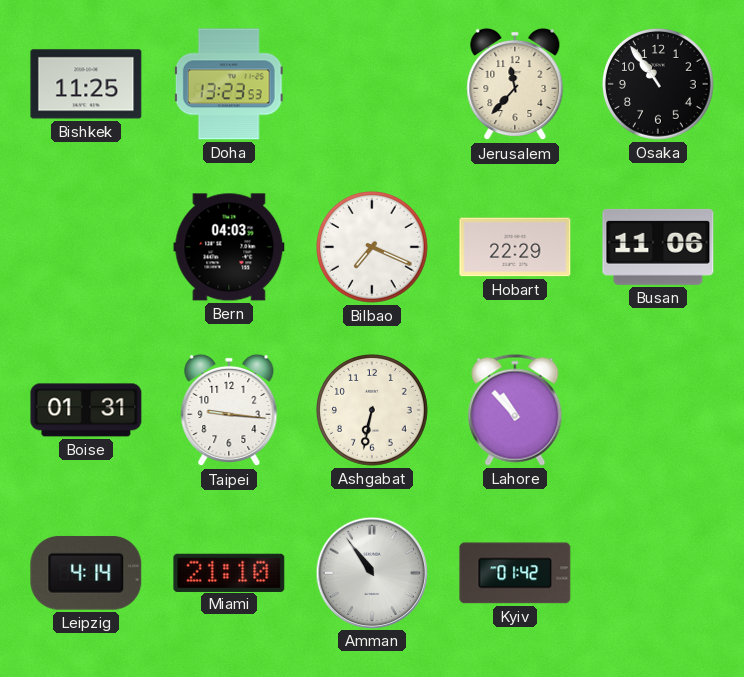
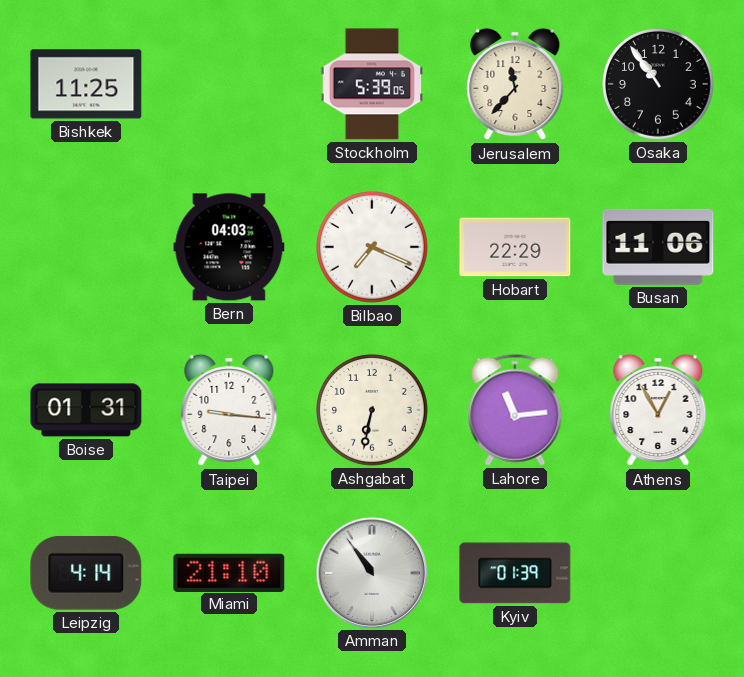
Doha: 13:23 -> none (229, 84)
Stockholm: none -> 5:39 (371, 84)
Lahore: 10:53 -> 11:14 (515, 410)
Athens: none -> 12:55 (658, 410)
Kyiv: 01:42 -> 01:39 (515, 573)
